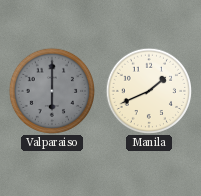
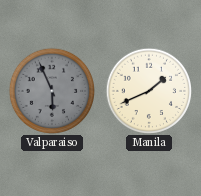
Valparaiso: 6:00 -> 5:56 (51, 90)
